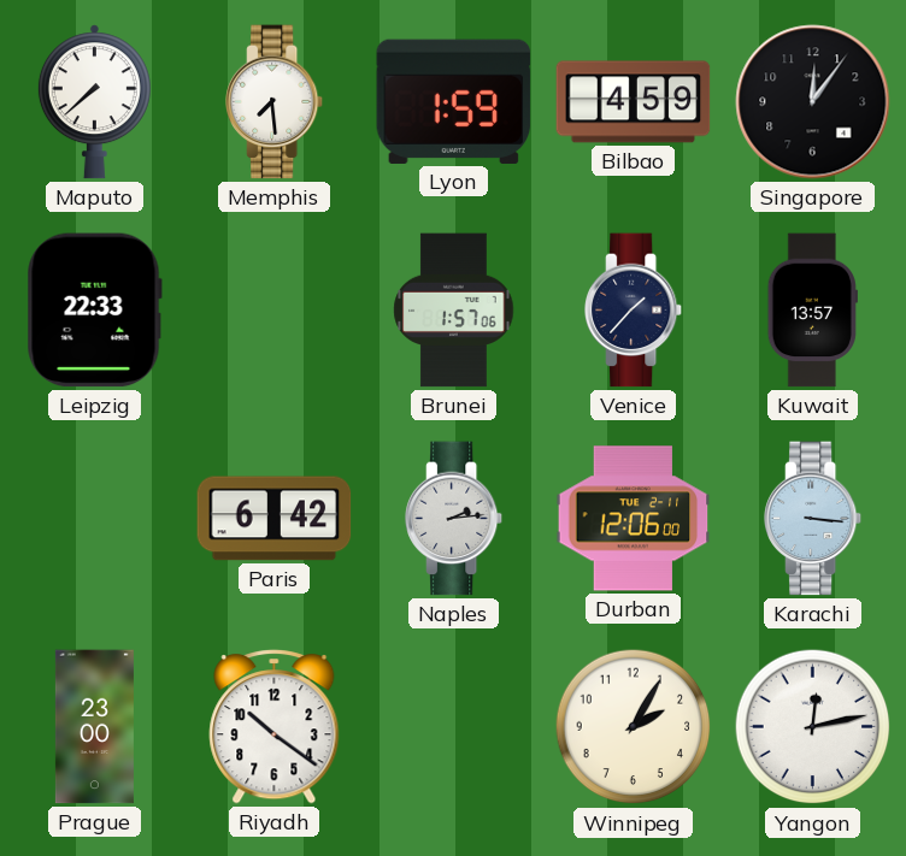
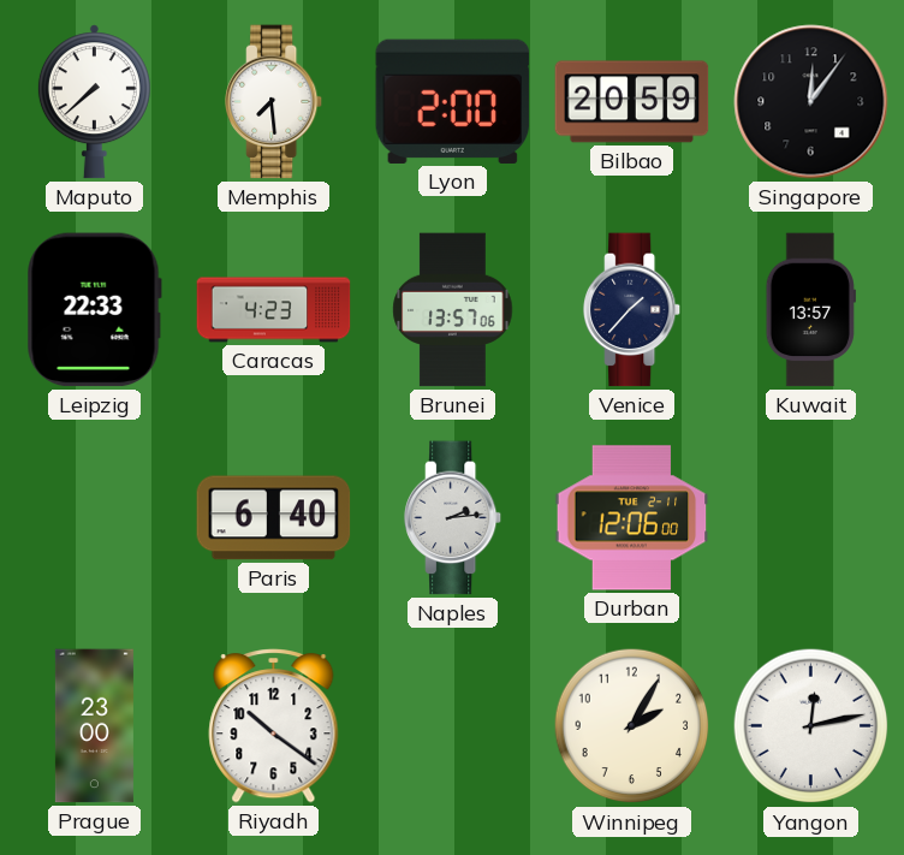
Lyon: 1:59 -> 2:00 (453, 101)
Bilbao: 4:59 -> 20:59 (632, 102)
Caracas: none -> 4:23 (274, 310)
Brunei: 1:57 -> 13:57 (453, 310)
Paris: 6:42 -> 6:40 (274, 518)
Karachi: 3:16 -> none (813, 519)
